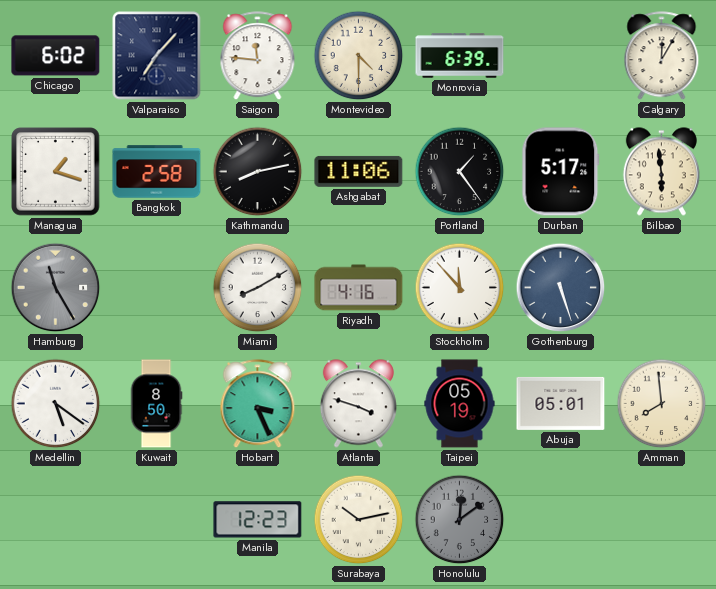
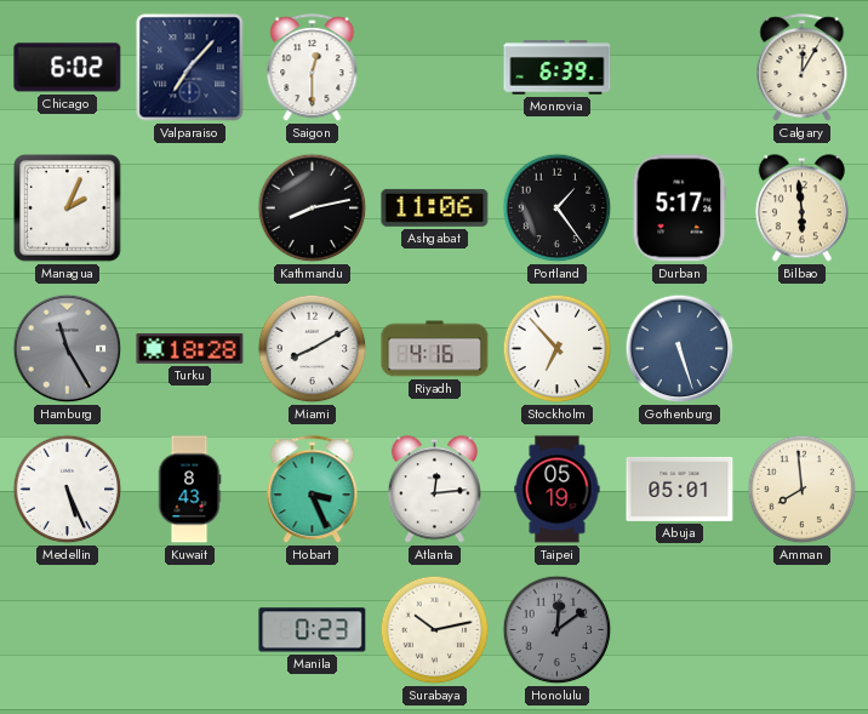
Saigon: 11:46 -> 12:30 (313, 68)
Montevideo: 4:30 -> none (359, 56)
Managua: 1:18 -> 2:04 (68, 209)
Bangkok: 2:58 -> none (157, 172)
Turku: none -> 18:28 (190, 348)
Stockholm: 11:53 -> 6:53 (558, 349)
Medellin: 5:21 -> 5:26 (68, 490)
Kuwait: 8:50 -> 8:43 (189, 490)
Atlanta: 3:48 -> 12:14 (434, 490)
Manila: 12:23 -> 0:23 (313, 630)
